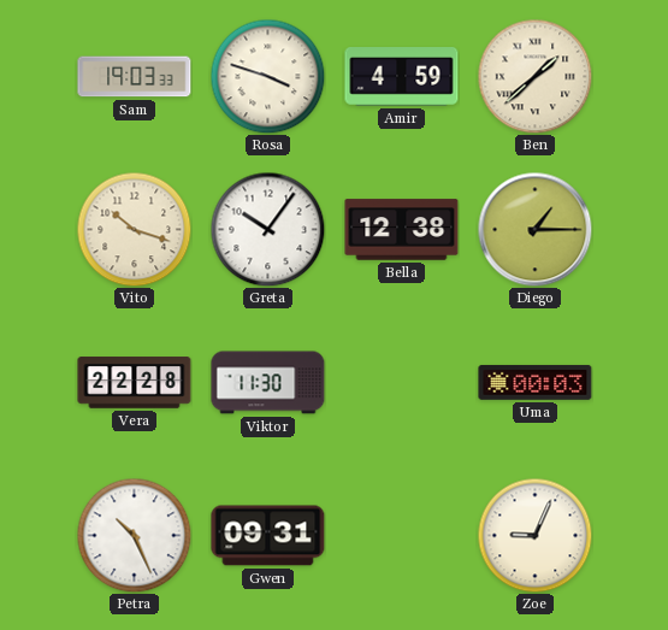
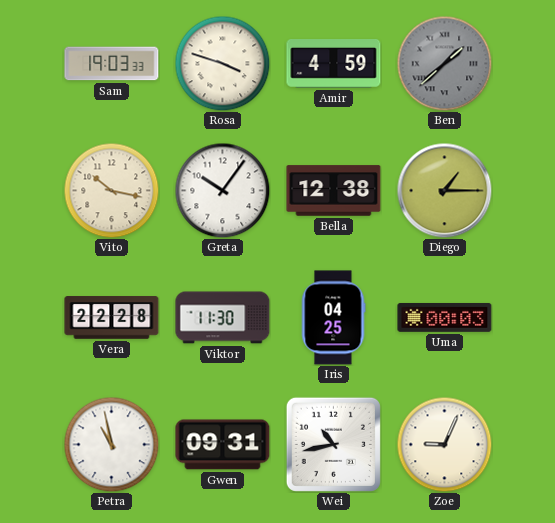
Ben dial: cream -> grey (444, 63)
Vito: 10:18 -> 10:17 (111, 190)
Iris: none -> 04:25 (333, 318)
Petra: 10:26 -> 10:58 (111, 444)
Wei: none -> 10:43 (333, 444)
